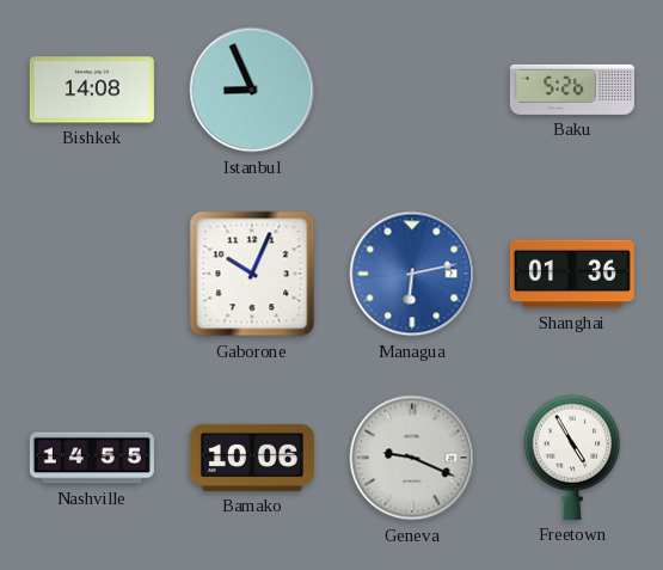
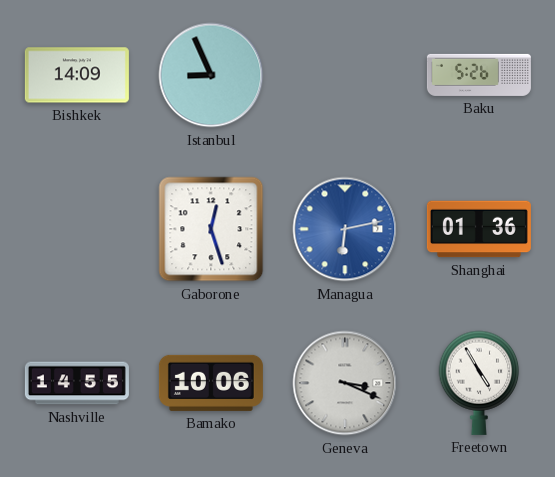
Bishkek: 14:08 -> 14:09 (77, 75)
Gaborone: 10:04 -> 12:27 (211, 229)
Geneva: 9:19 -> 3:19 (345, 383)
